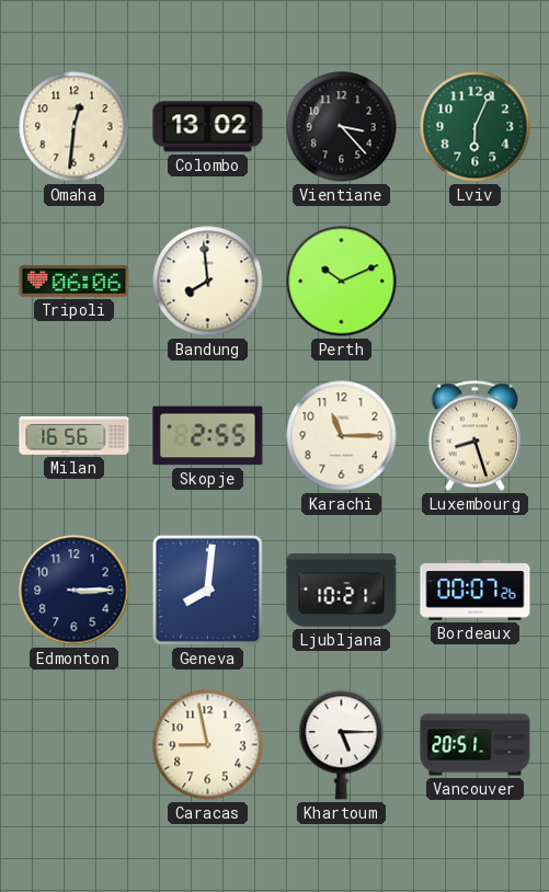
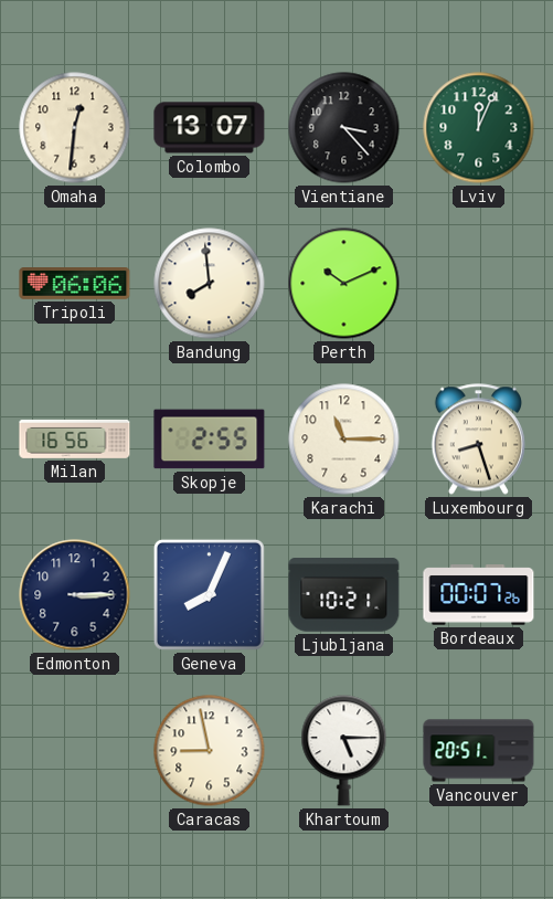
Colombo: 13:02 -> 13:07 (210, 128)
Lviv: 6:04 -> 12:04 (479, 128)
Geneva: 8:01 -> 8:04 (209, 594)
